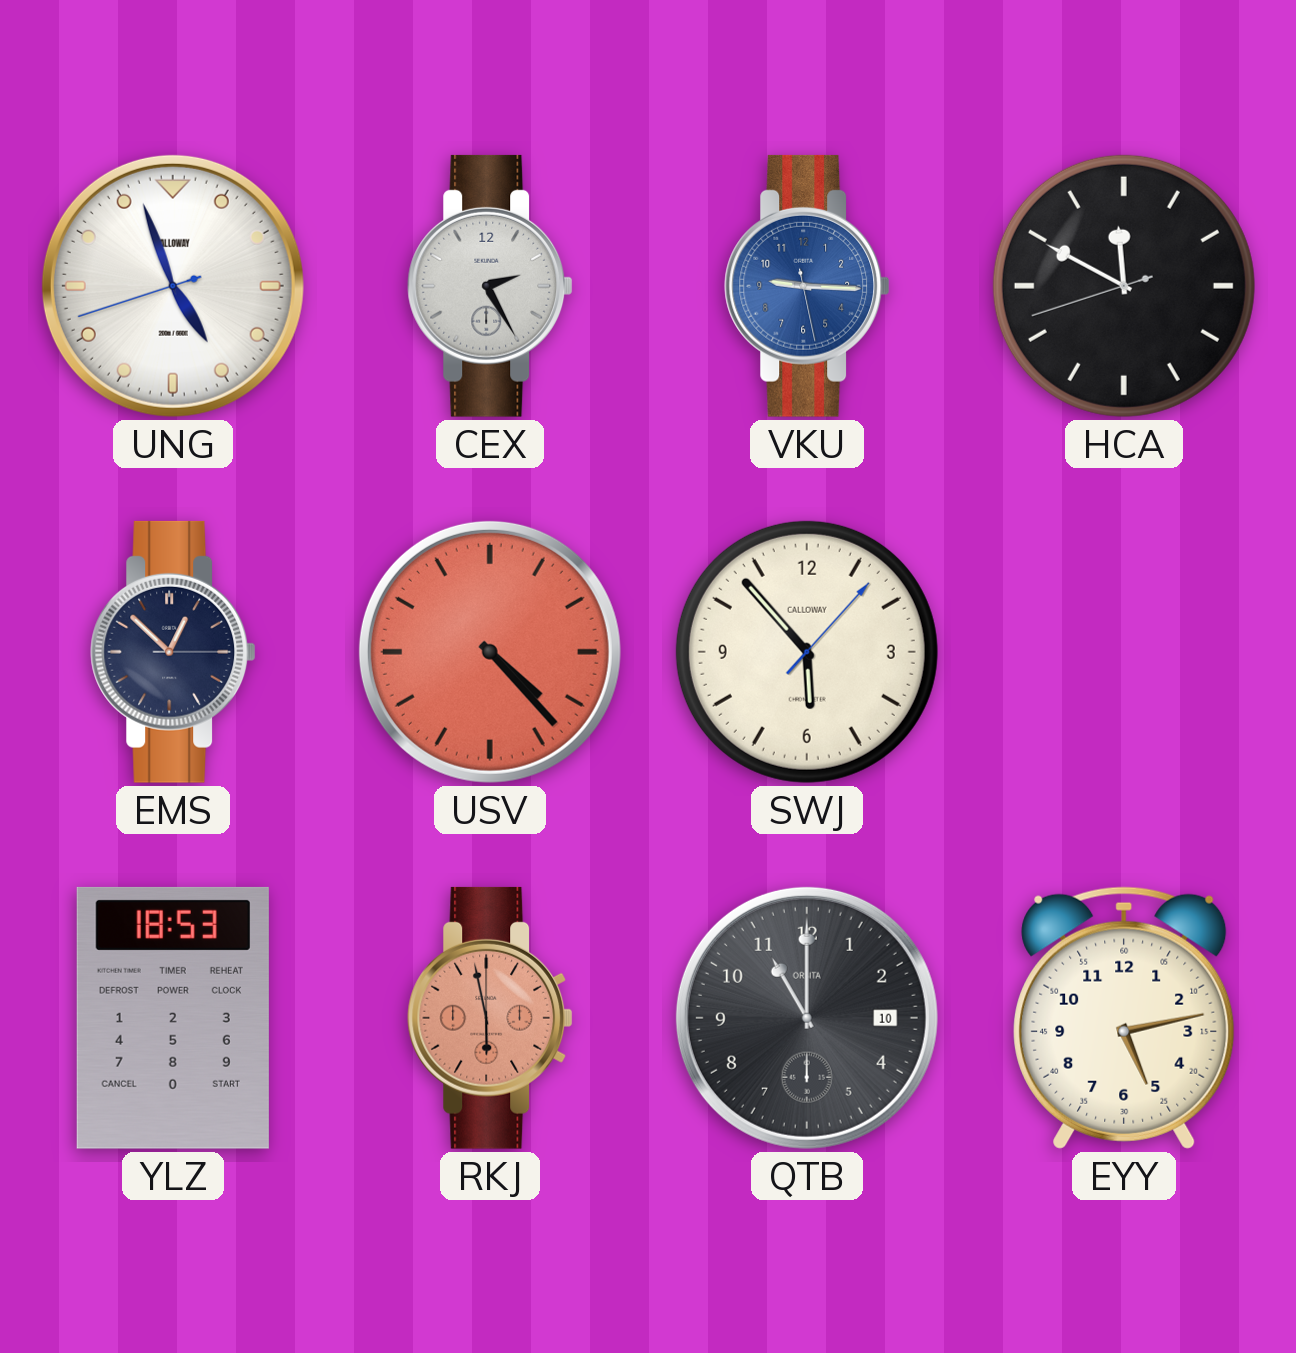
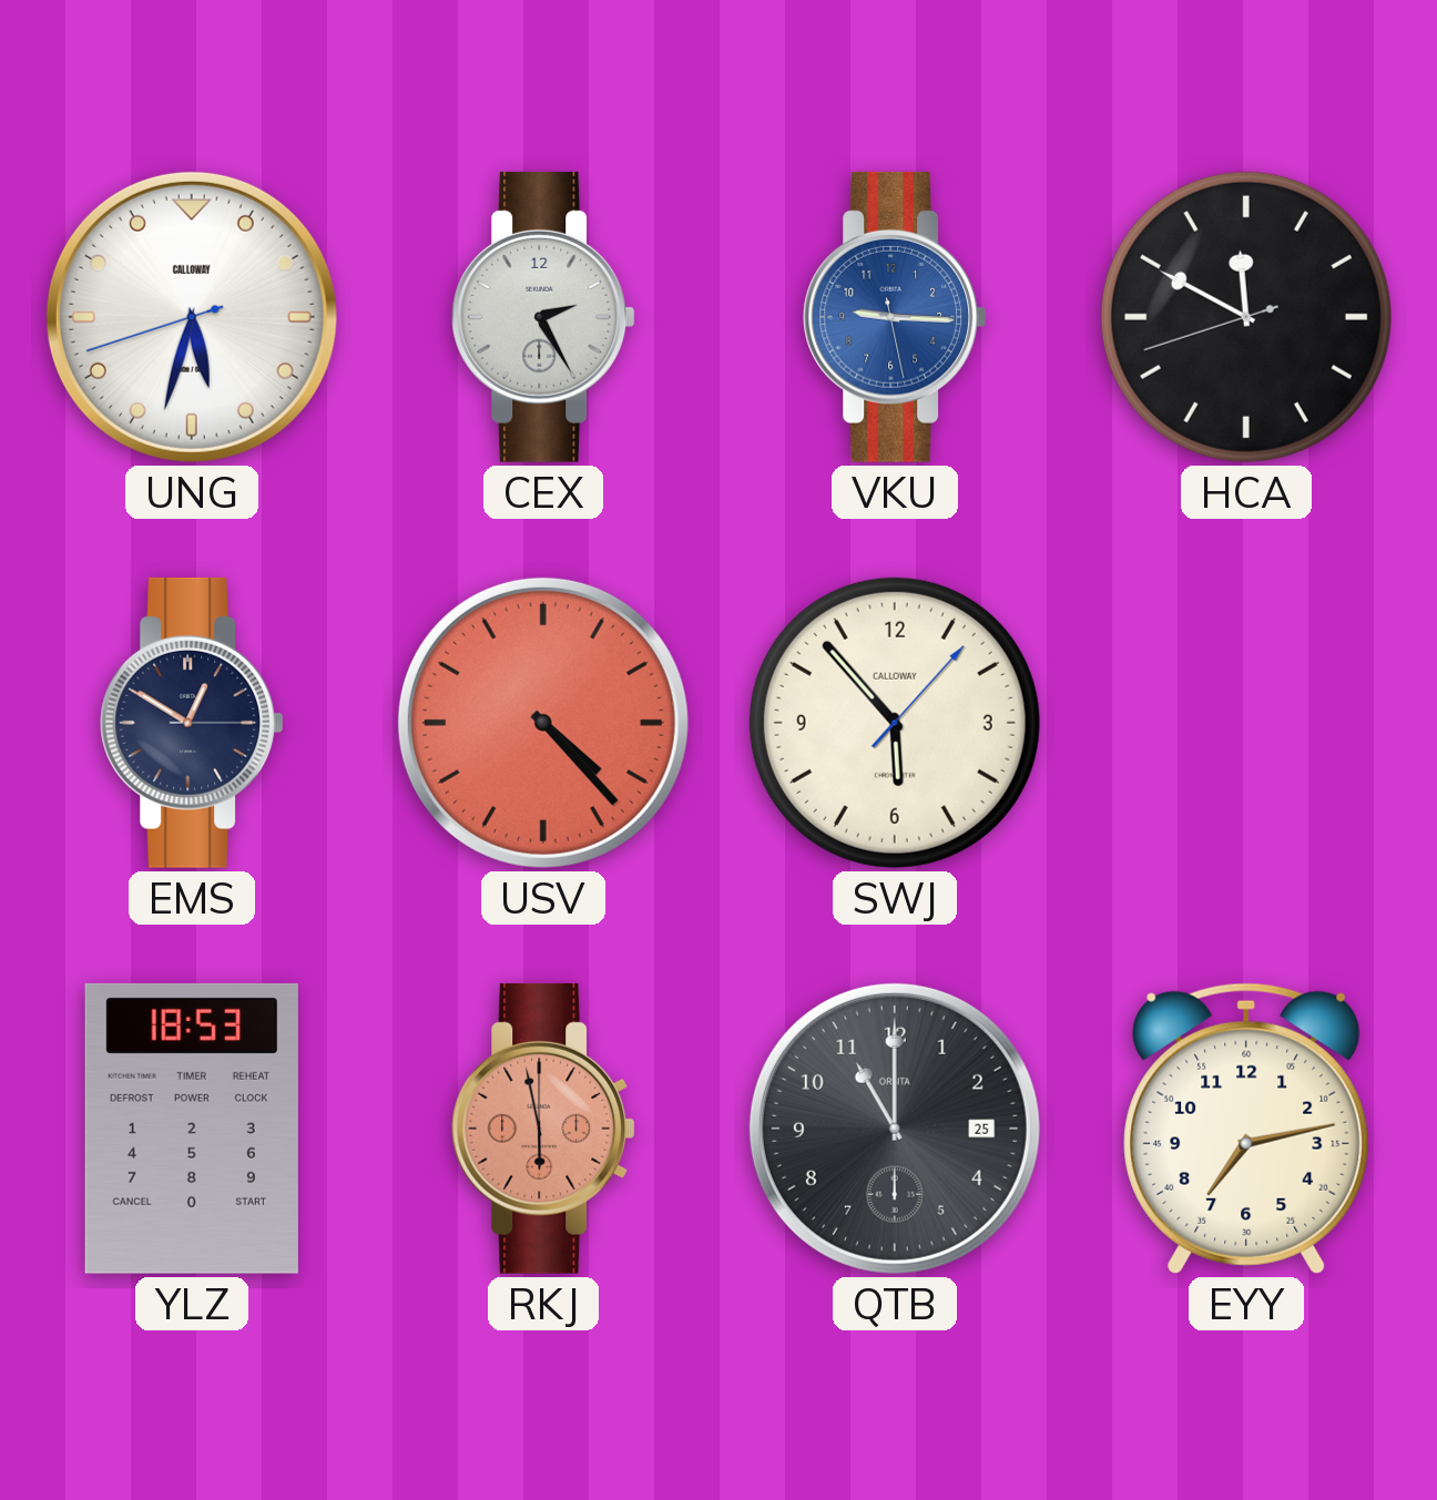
UNG: 4:56 -> 5:32 (192, 317)
EMS: 12:52 -> 12:50 (192, 723)
QTB date: 10 -> 25 (895, 1129)
EYY: 5:13 -> 7:13 (1246, 1129)
